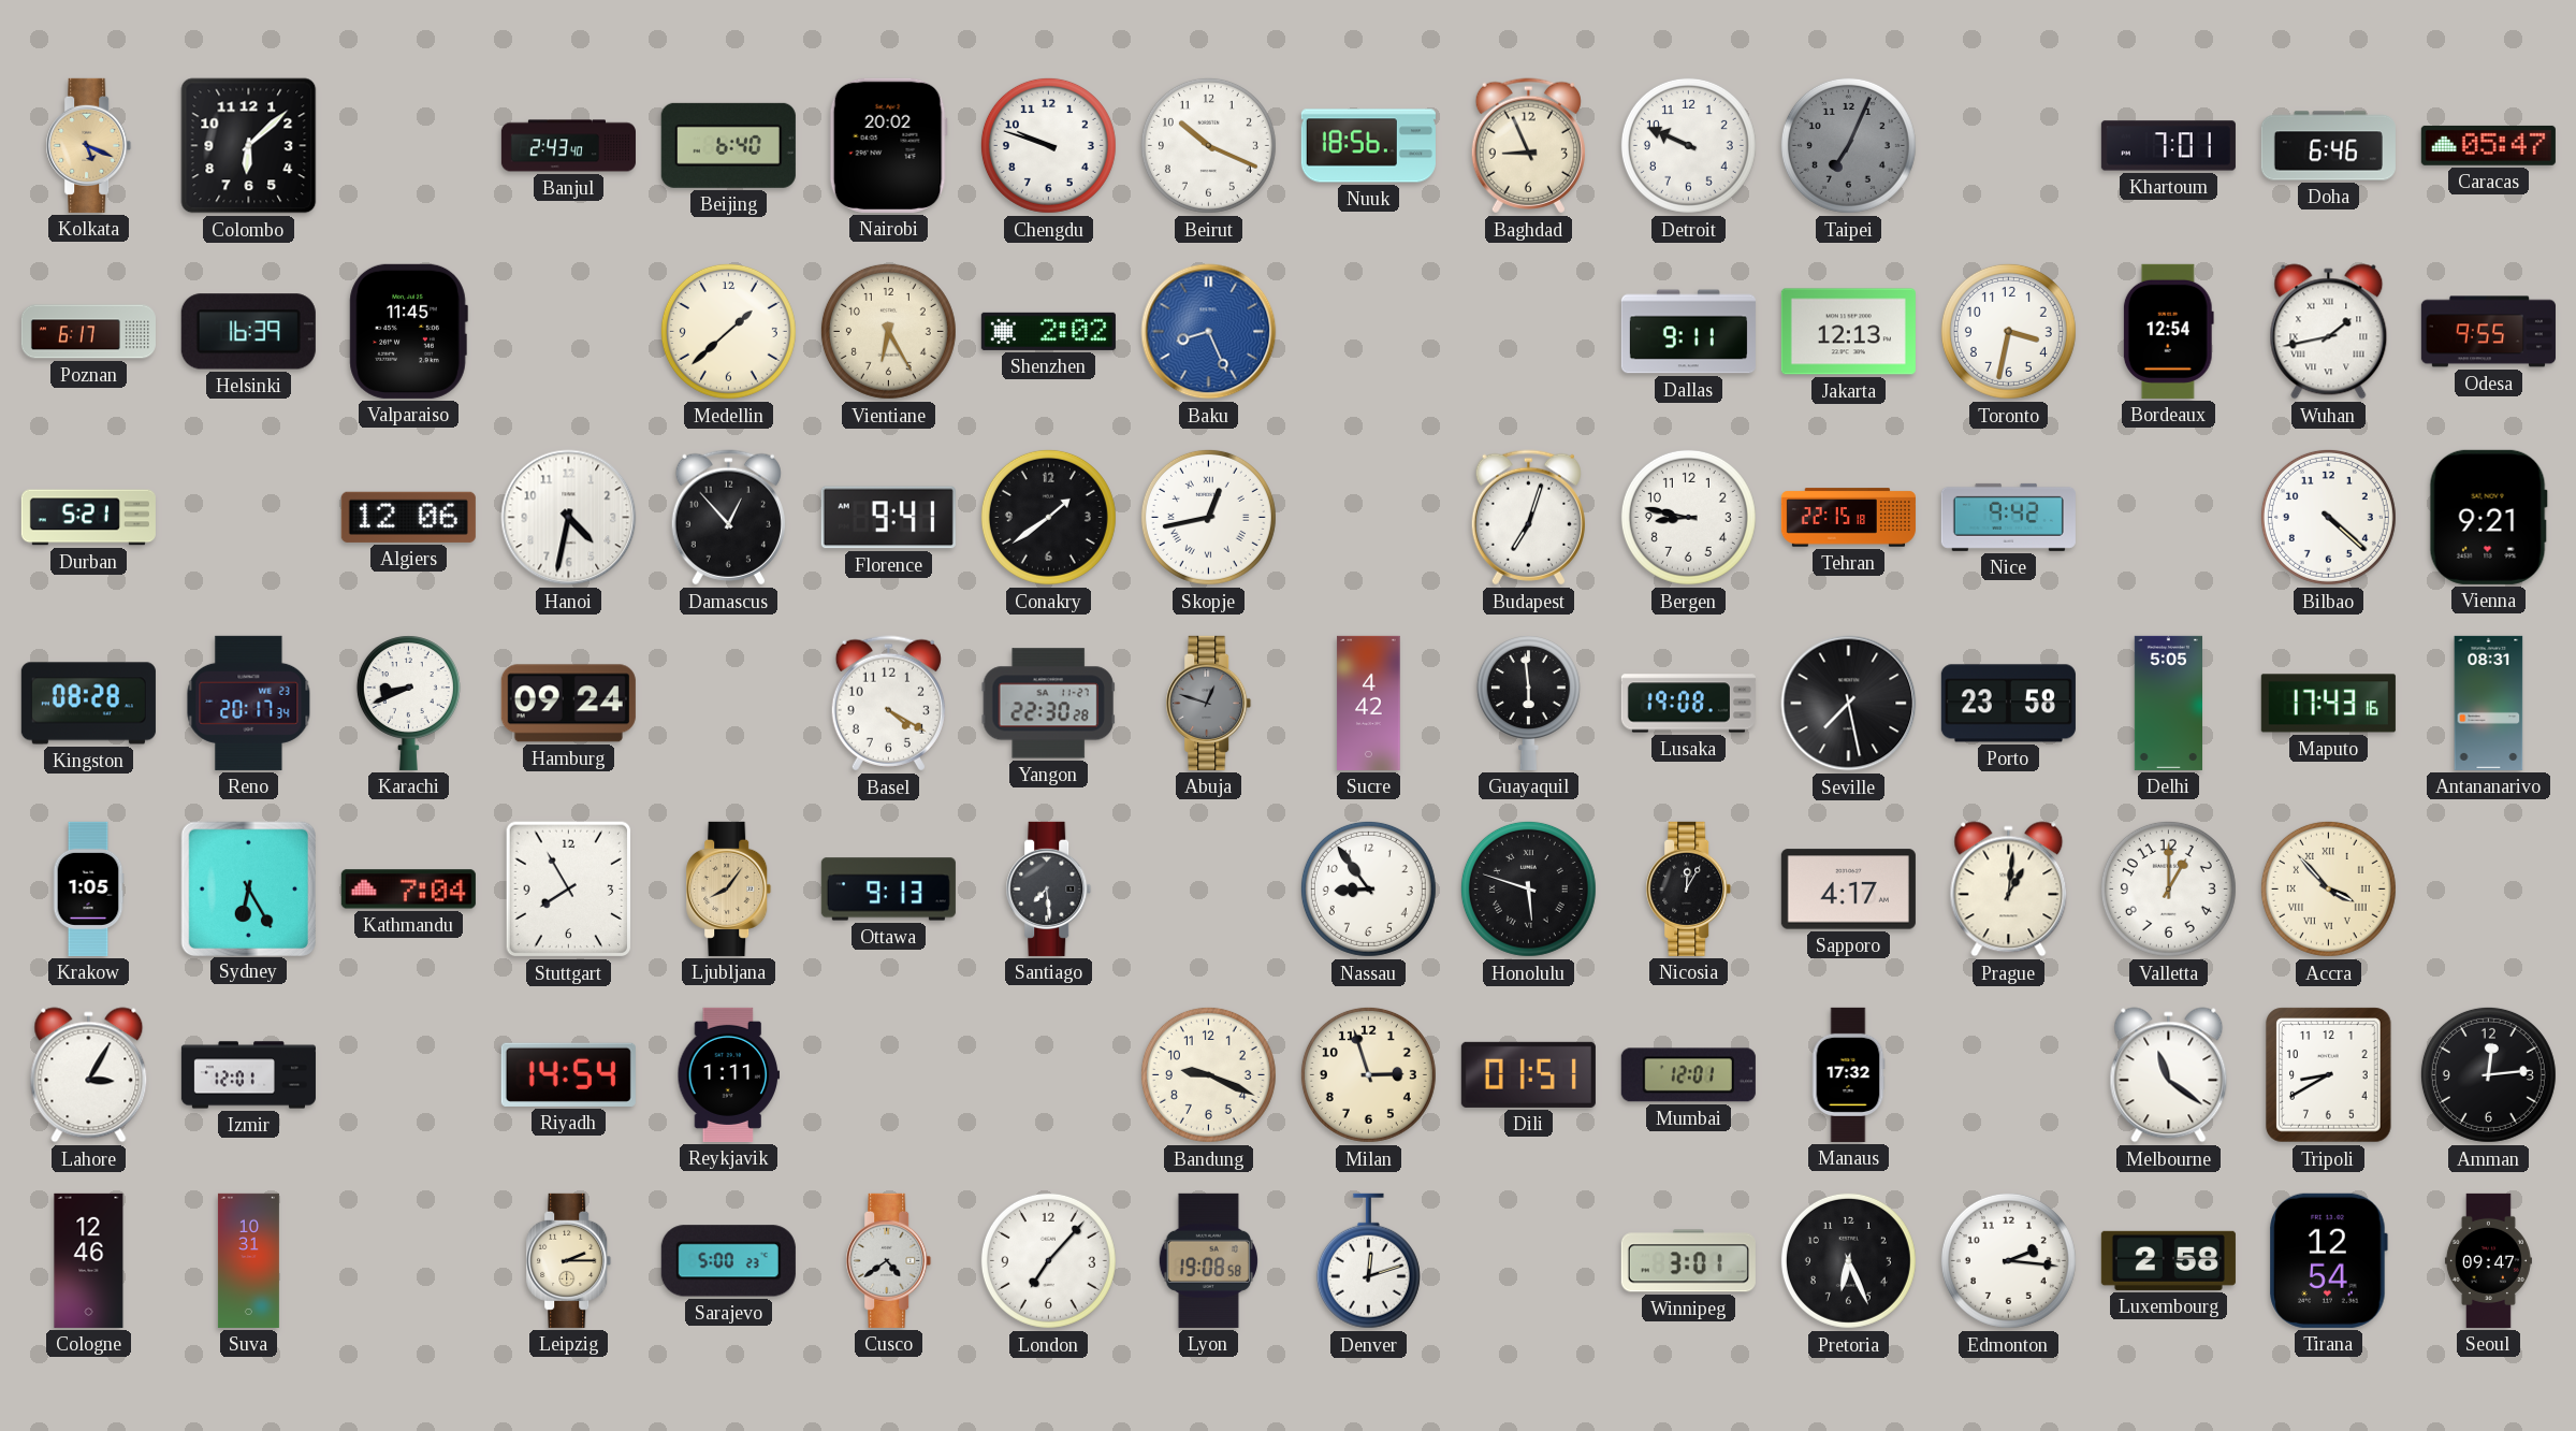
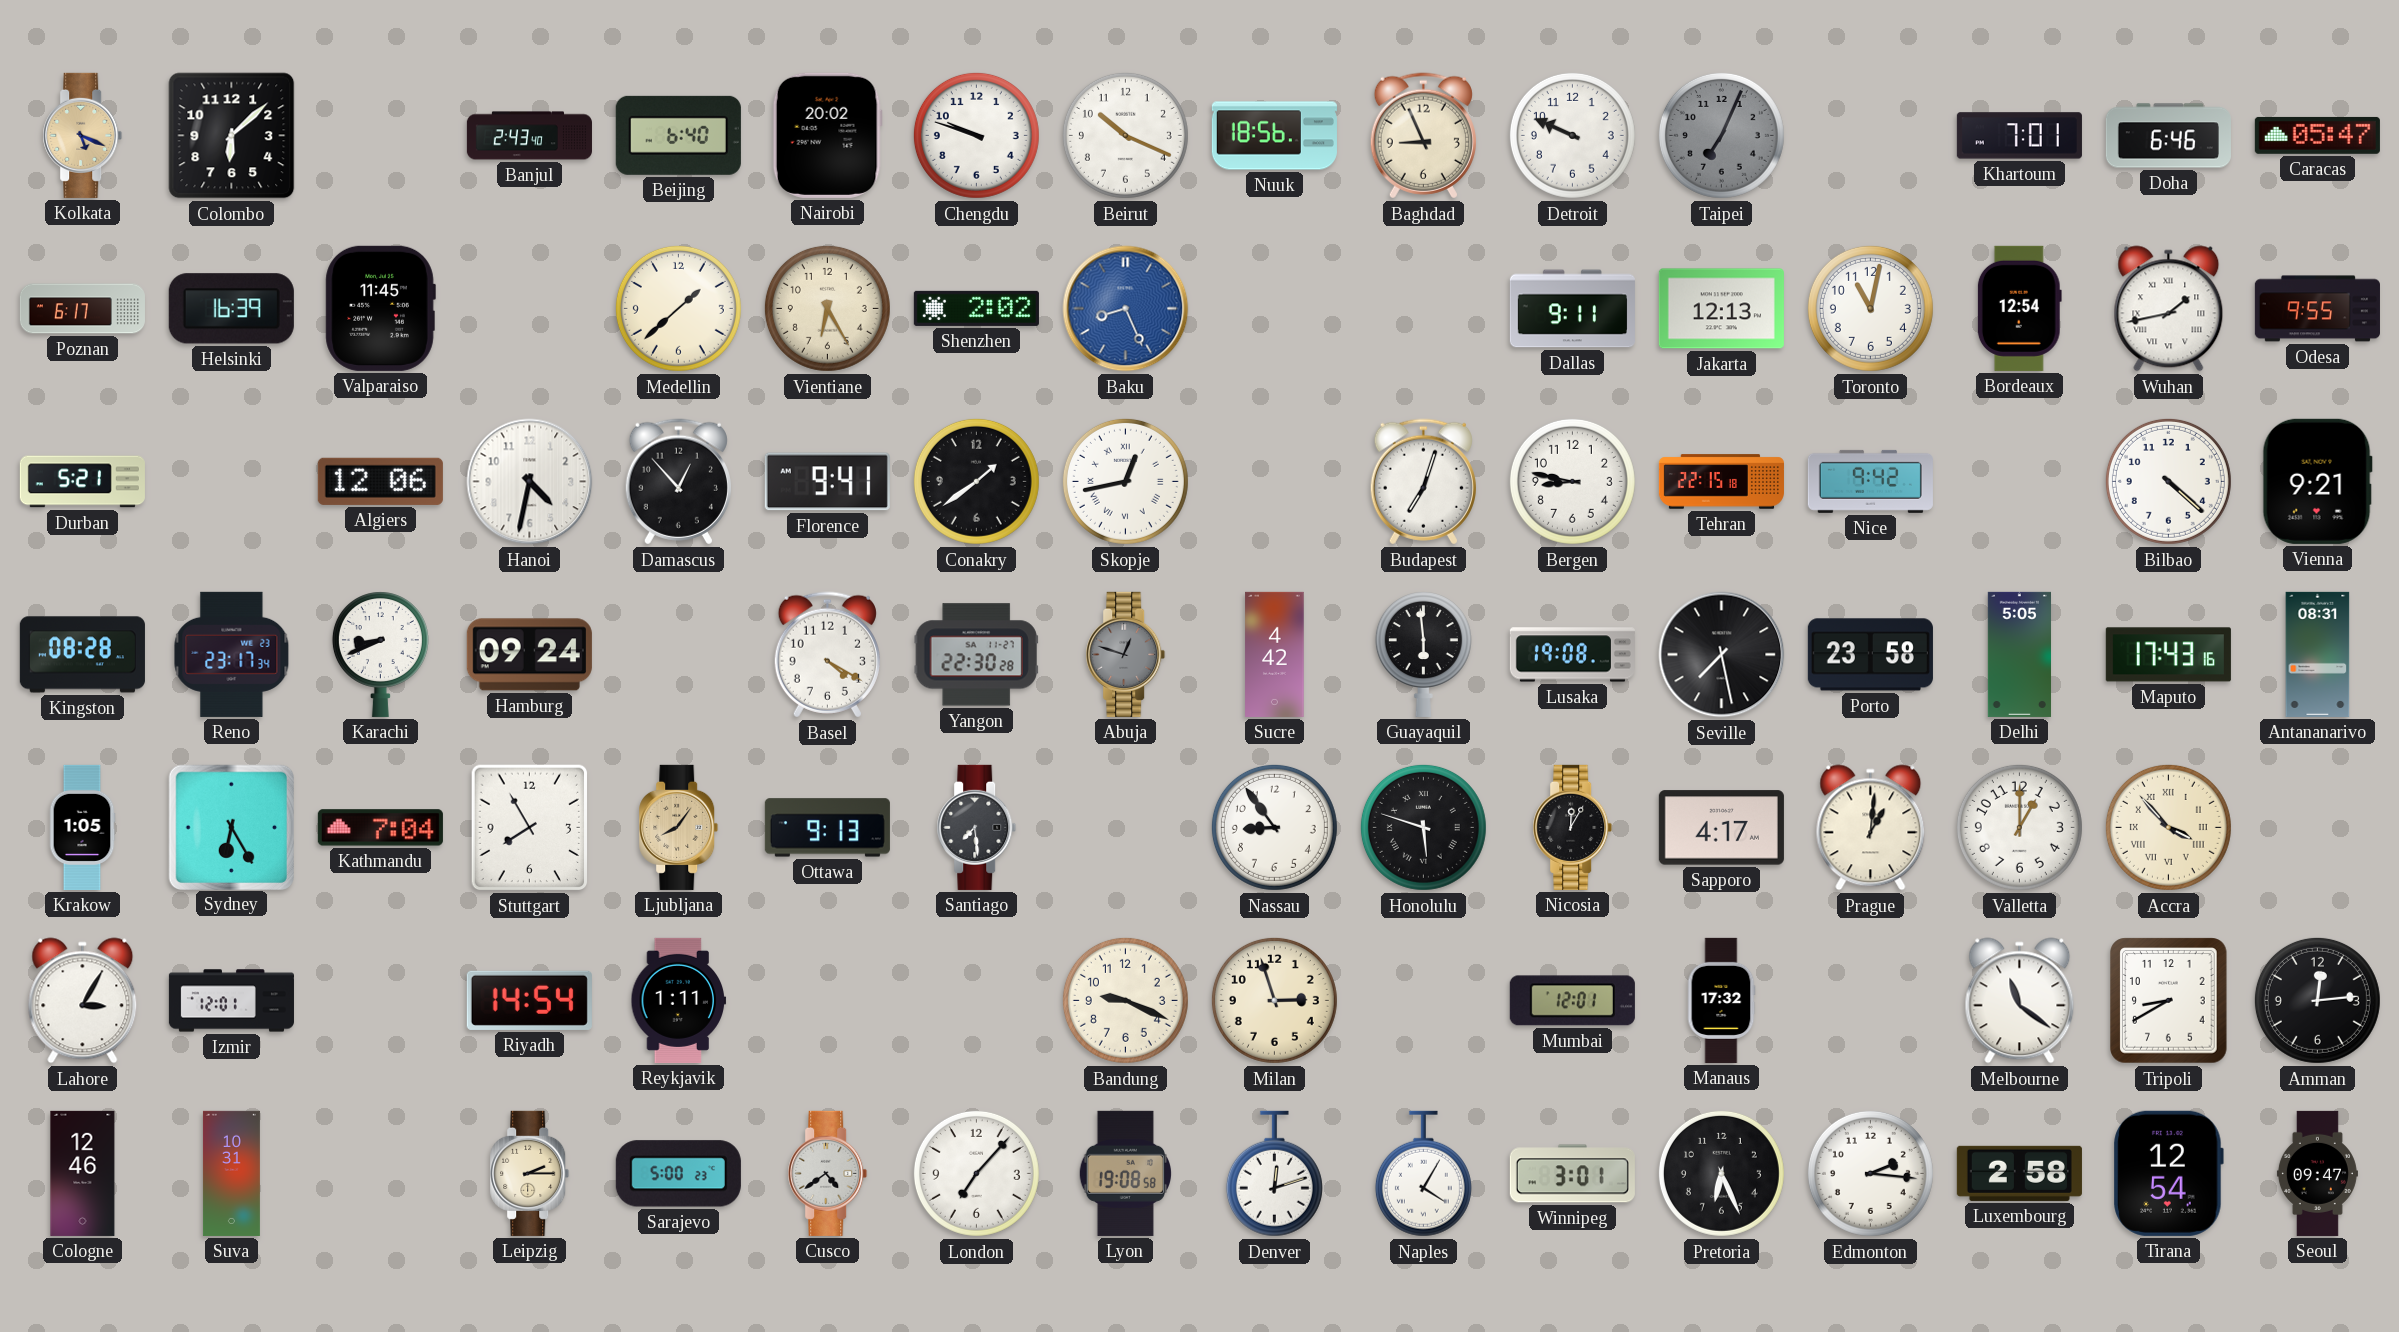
Toronto: 3:32 -> 11:02 (1870, 308)
Reno: 20:17 -> 23:17 (232, 654)
Dili: 01:51 -> none (1528, 1074)
Naples: none -> 4:05 (1423, 1174)
